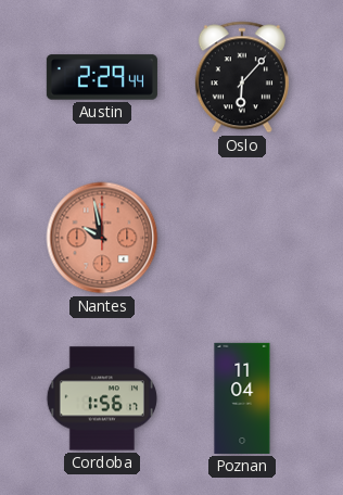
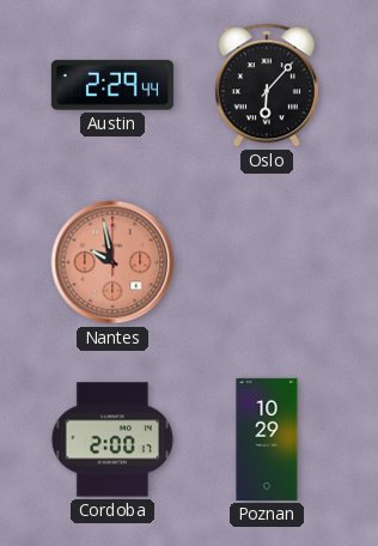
Cordoba: 1:56 -> 2:00 (112, 439)
Poznan: 11:04 -> 10:29 (267, 439)
